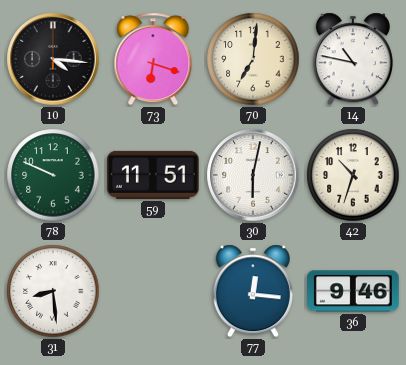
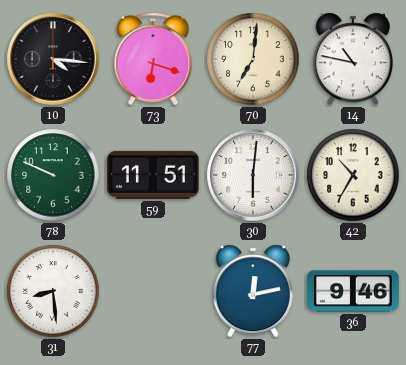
30: 6:02 -> 6:01 (253, 175)
42: 10:33 -> 10:35 (353, 175)
77: 12:16 -> 12:13 (253, 291)
